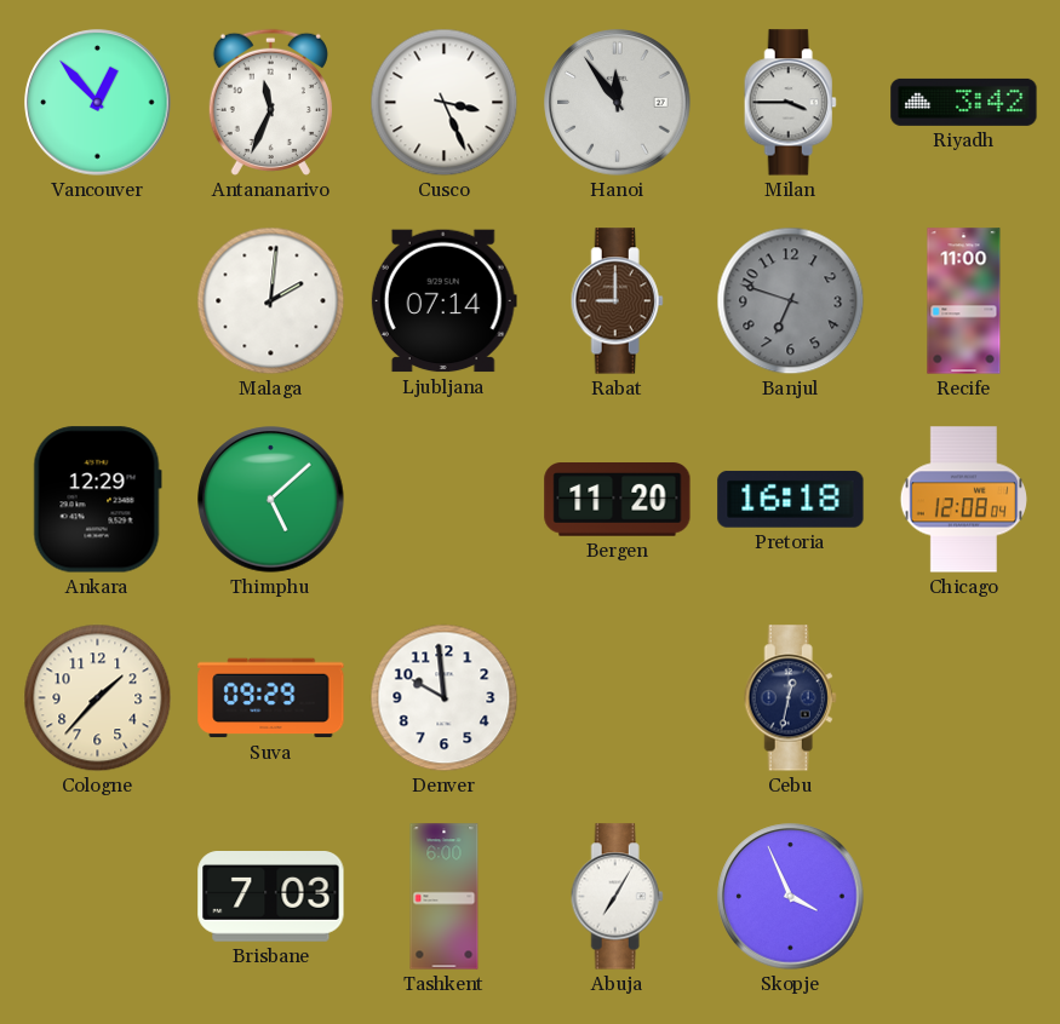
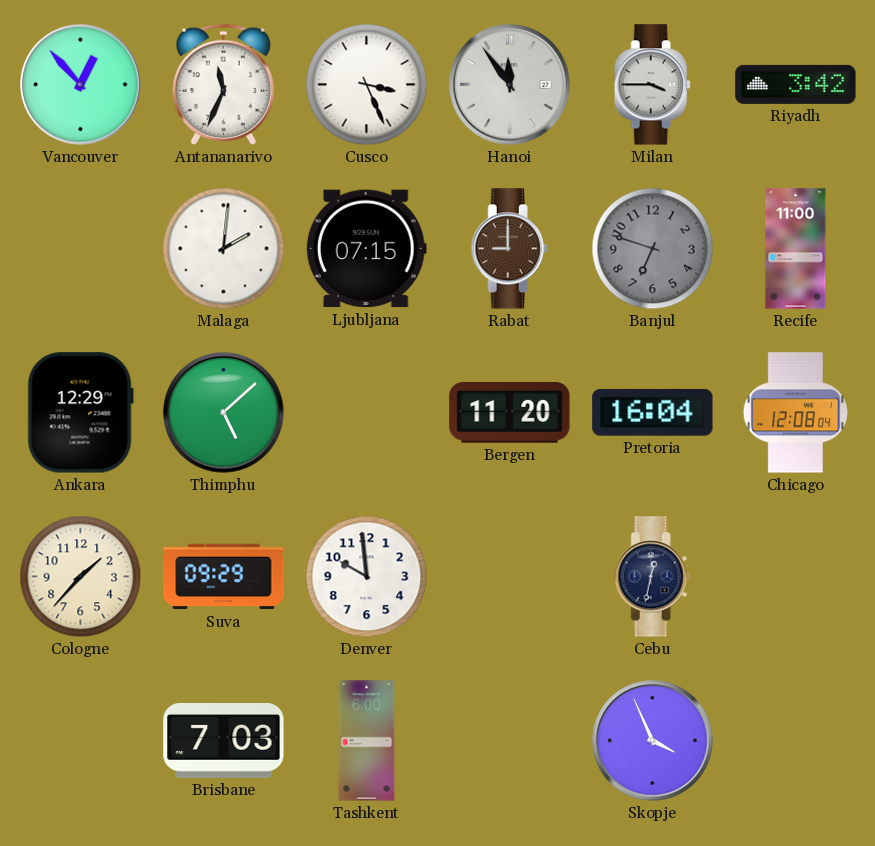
Ljubljana: 07:14 -> 07:15 (366, 249)
Pretoria: 16:18 -> 16:04 (653, 412)
Abuja: 7:05 -> none (617, 897)
